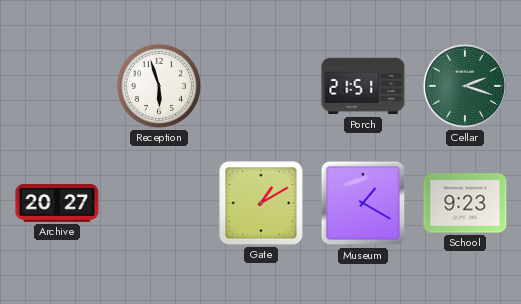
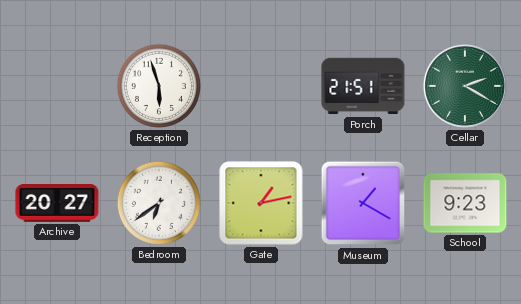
Cellar: 2:18 -> 2:20 (465, 86)
Bedroom: none -> 6:39 (159, 203)
Gate: 1:10 -> 1:13 (261, 203)
